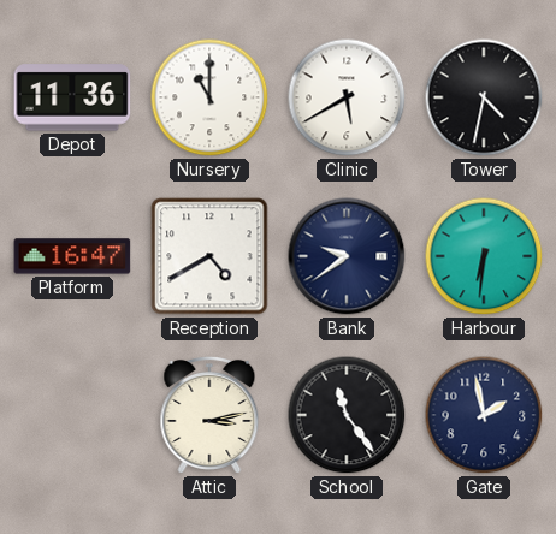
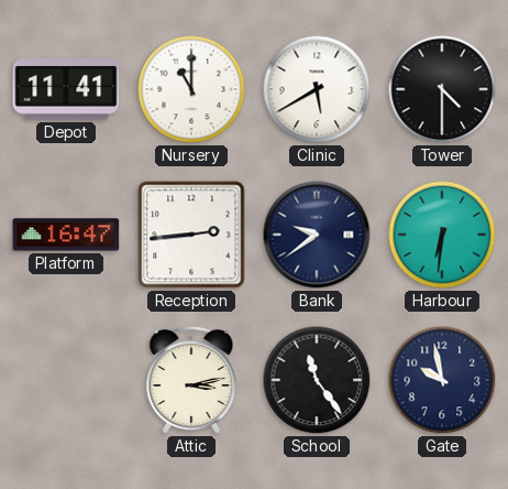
Depot: 11:36 -> 11:41 (66, 89)
Tower: 4:32 -> 4:30 (442, 89)
Reception: 4:40 -> 2:44 (191, 235)
Gate: 1:58 -> 9:58 (442, 380)
